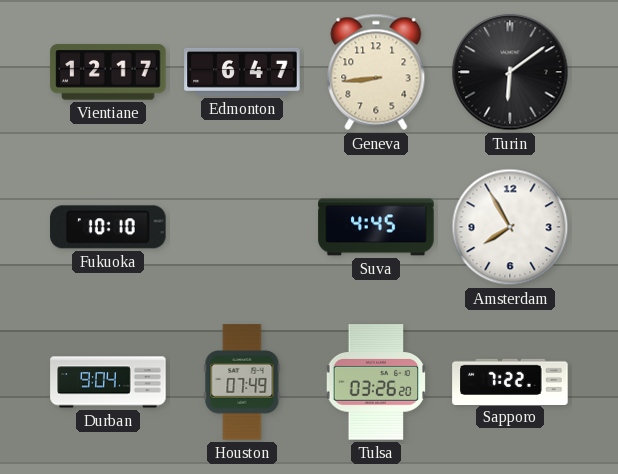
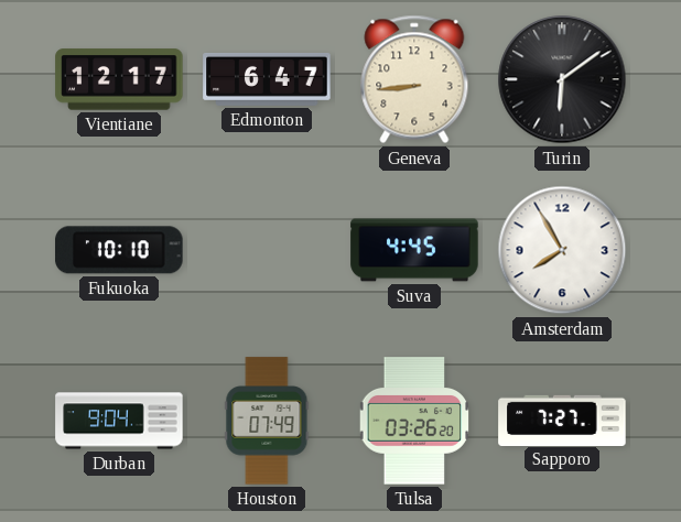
Sapporo: 7:22 -> 7:27 (562, 420)
